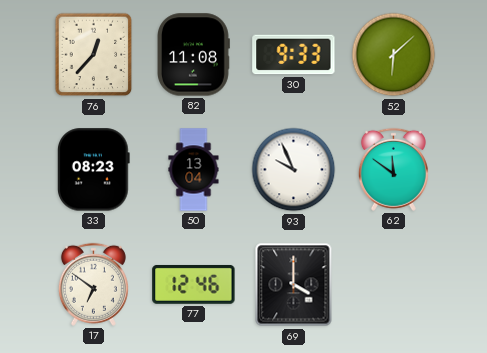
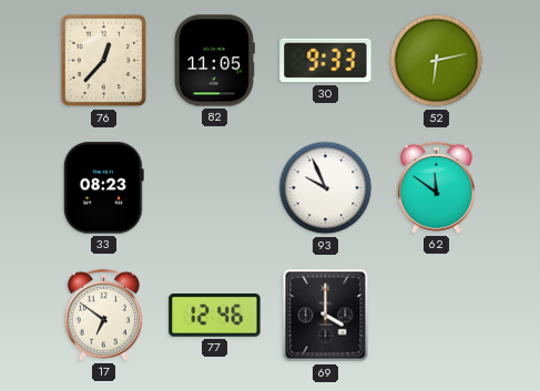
82: 11:08 -> 11:05 (215, 61)
52: 6:08 -> 6:13 (437, 61)
50: 13:04 -> none (194, 170)
